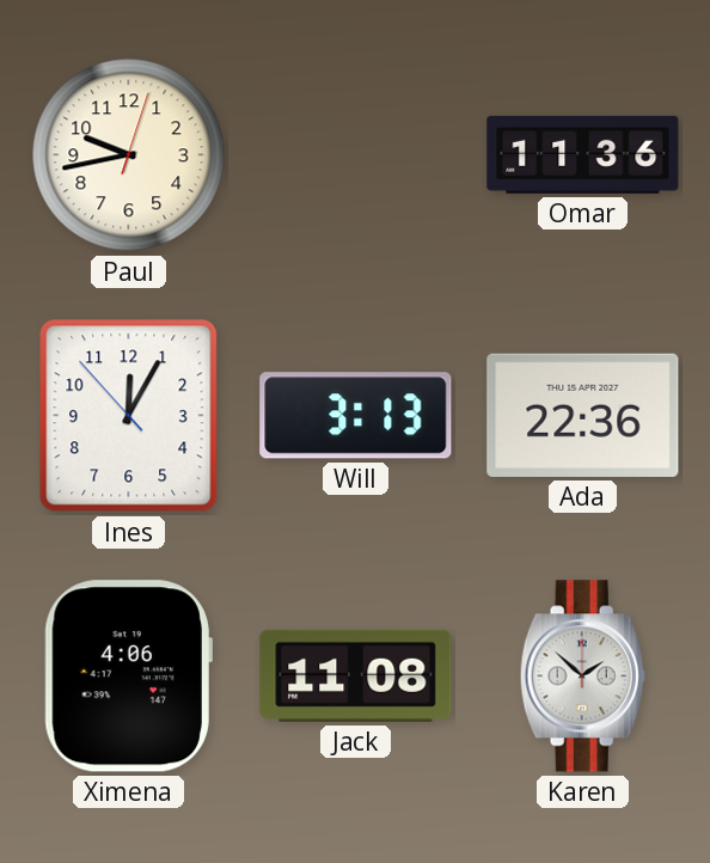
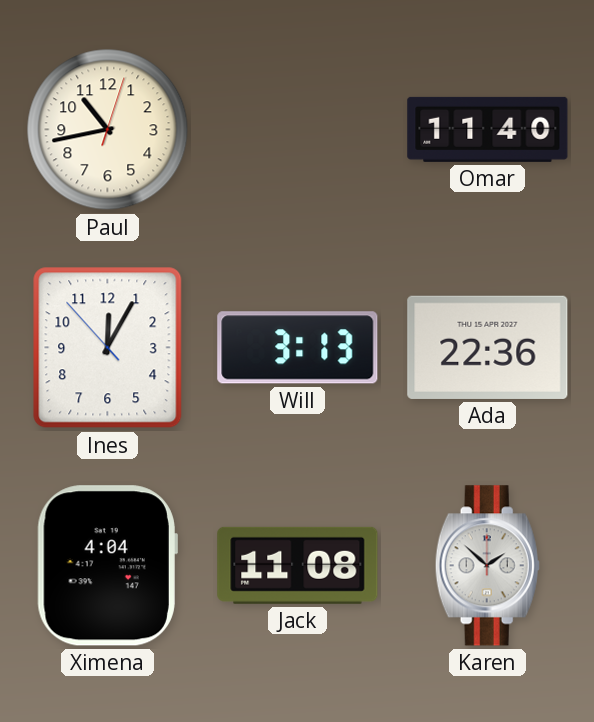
Paul: 9:43 -> 10:43 (108, 130)
Omar: 11:36 -> 11:40 (488, 129)
Ximena: 4:06 -> 4:04 (107, 566)
